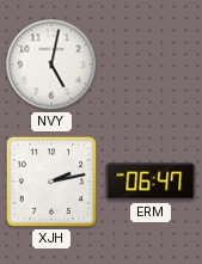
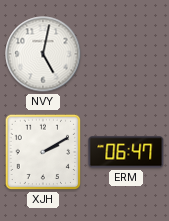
XJH: 2:13 -> 2:10 (43, 152)
